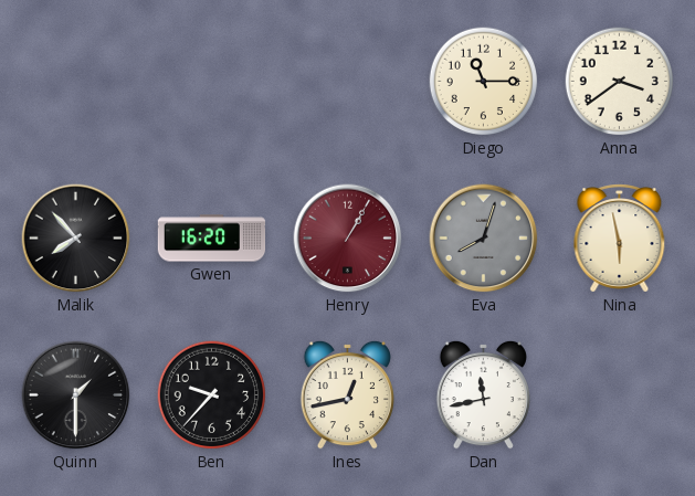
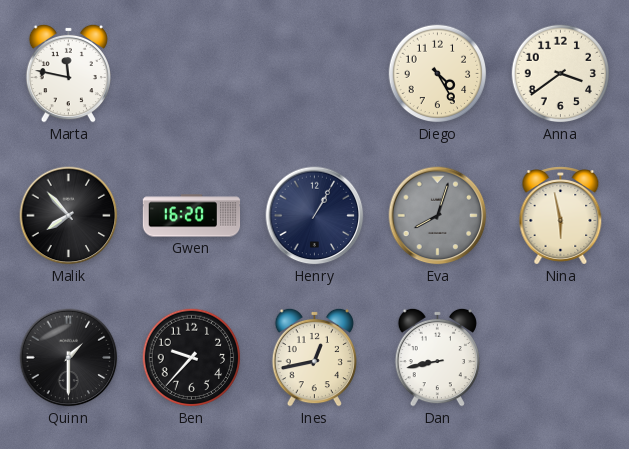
Marta: none -> 11:47 (68, 73)
Diego: 11:15 -> 4:25 (438, 74)
Henry dial: burgundy -> navy (315, 216)
Dan: 11:43 -> 8:43 (437, 357)
